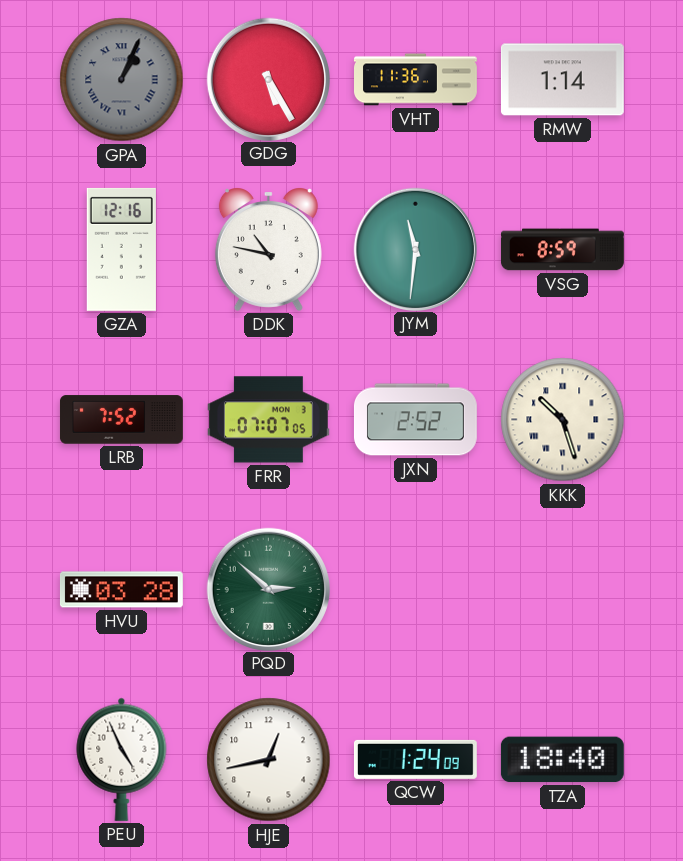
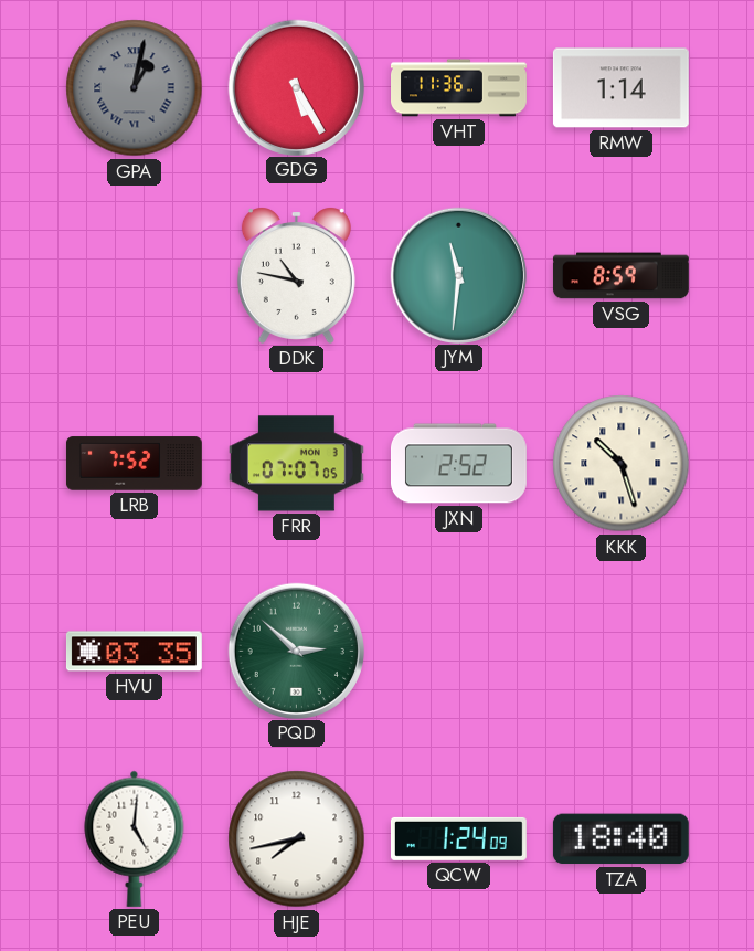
GPA: 1:04 -> 1:02 (135, 88)
GZA: 12:16 -> none (121, 249)
HVU: 03:28 -> 03:35 (134, 652)
PEU: 4:56 -> 5:01 (135, 838)
HJE: 12:43 -> 7:43 (297, 839)
